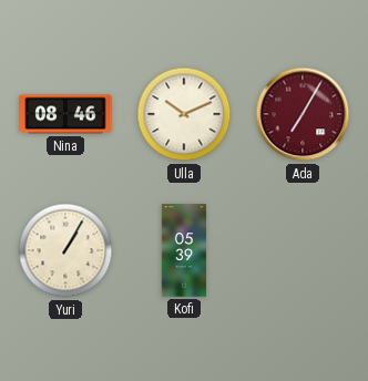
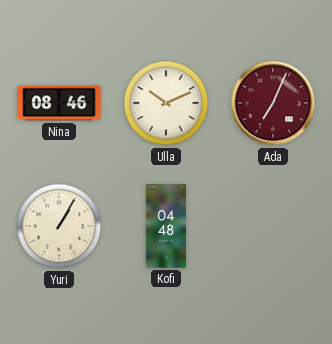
Ada: 7:05 -> 7:04 (273, 103)
Kofi: 05:39 -> 04:48 (166, 226)
